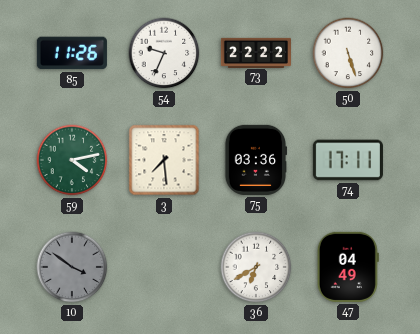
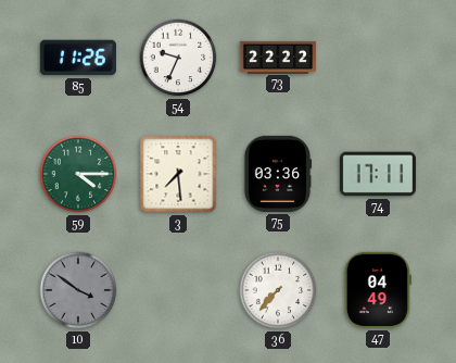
50: 5:27 -> none (348, 53)
59: 4:13 -> 4:15 (78, 174)
36: 6:40 -> 7:37 (278, 290)
